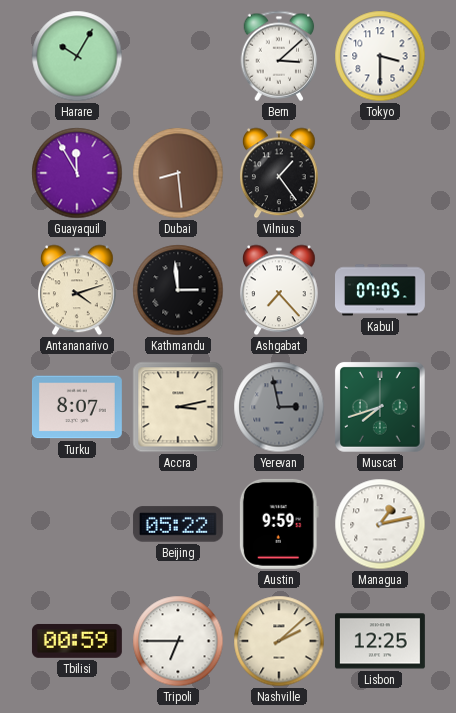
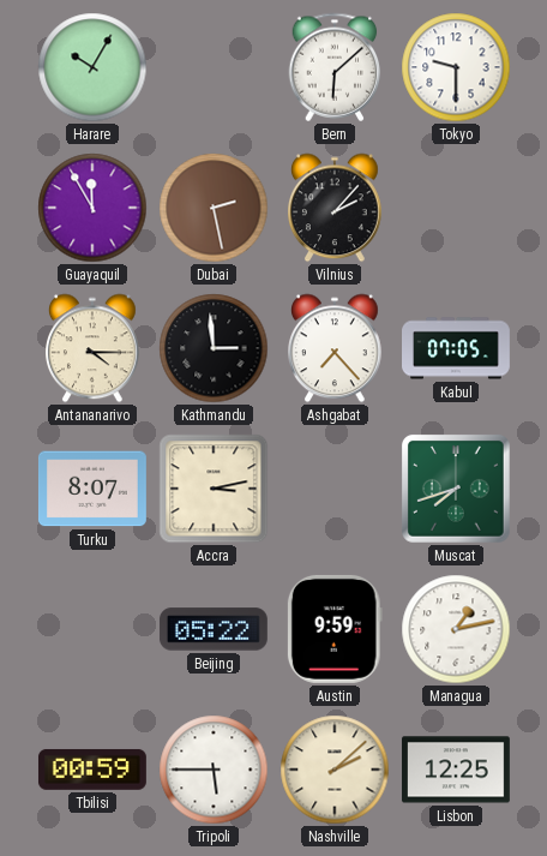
Bern: 3:08 -> 6:08 (335, 67)
Tokyo: 3:30 -> 9:30 (456, 67)
Dubai: 8:29 -> 2:28 (214, 208)
Vilnius: 1:24 -> 2:07 (336, 208)
Antananarivo: 4:12 -> 4:15 (94, 348)
Yerevan: 2:58 -> none (279, 407)
Tripoli: 6:45 -> 5:45 (214, 770)
